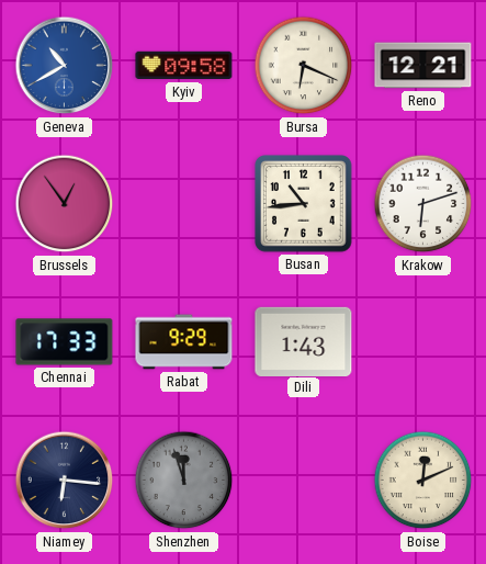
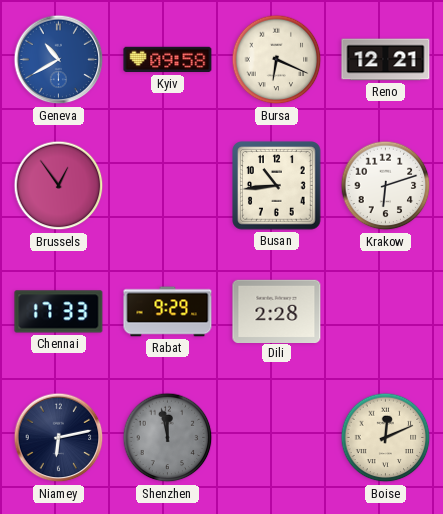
Dili: 1:43 -> 2:28 (277, 311)
Niamey: 6:16 -> 6:13 (59, 438)
Shenzhen: 11:57 -> 11:58 (168, 438)
